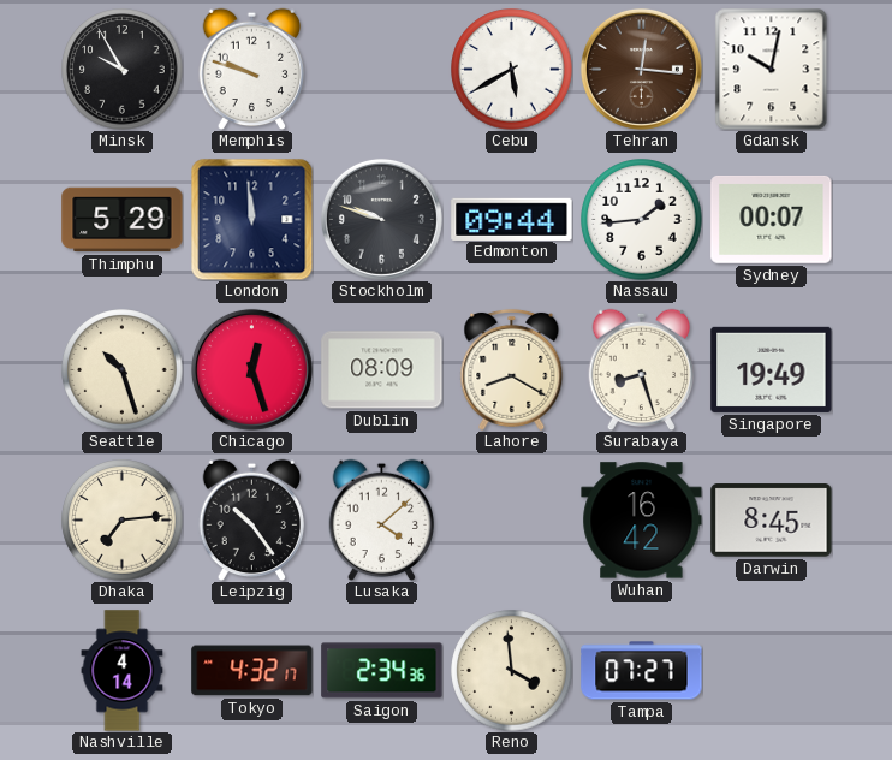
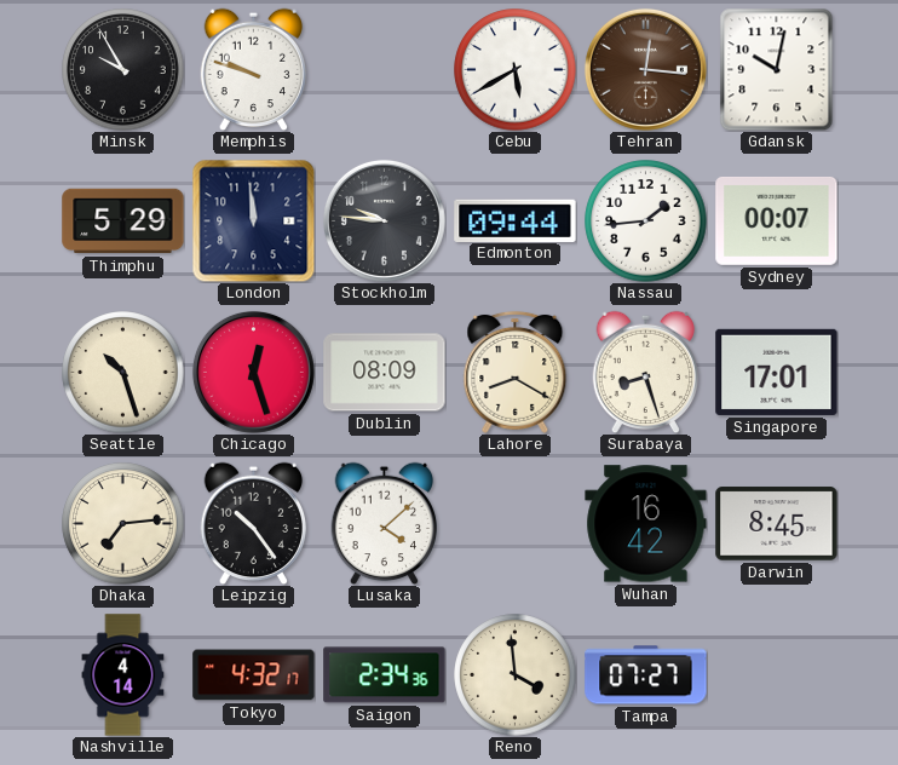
Stockholm: 9:48 -> 9:46 (384, 220)
Singapore: 19:49 -> 17:01 (777, 372)
